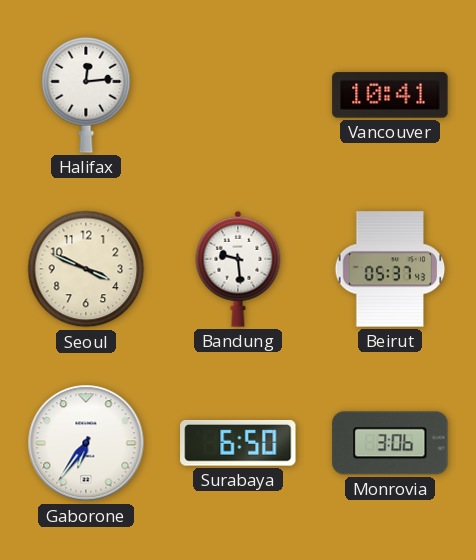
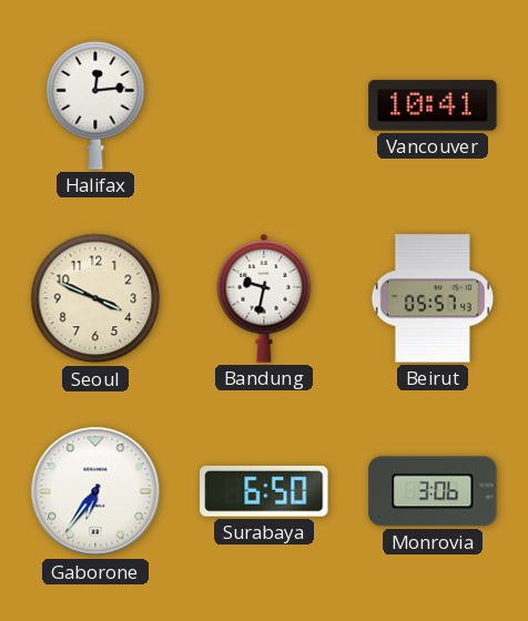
Bandung: 9:29 -> 9:32 (264, 298)
Beirut: 05:37 -> 05:57 (433, 298)
